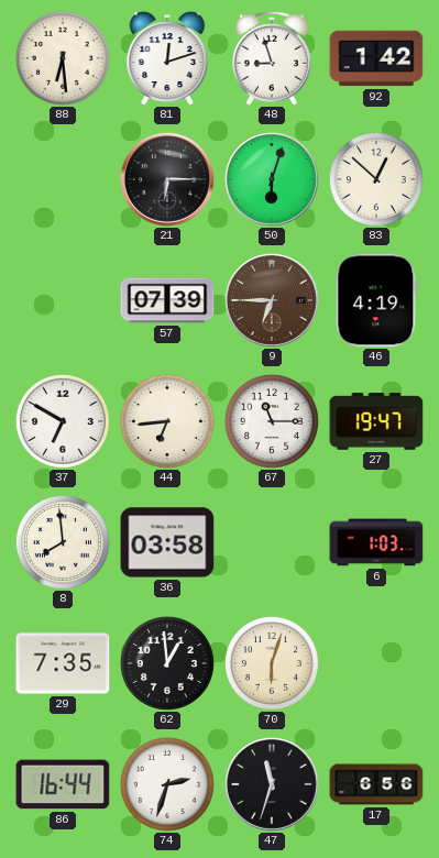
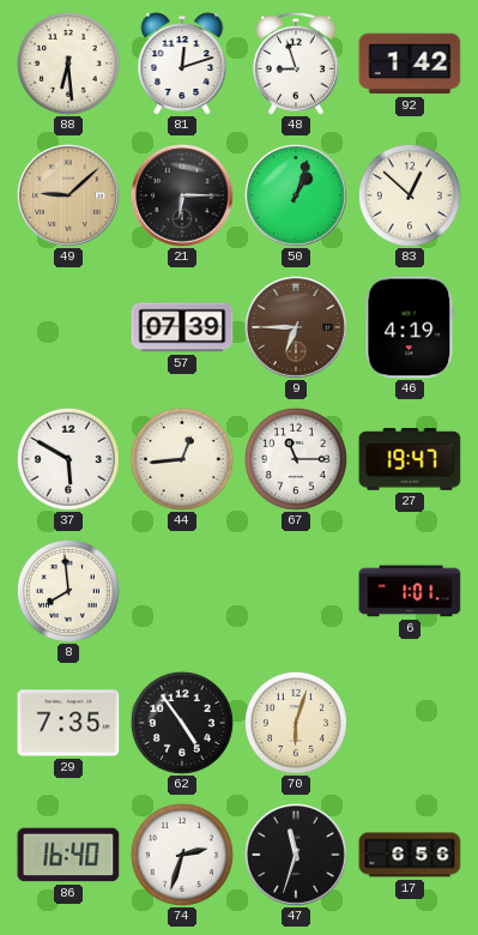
49: none -> 9:08 (69, 197)
50: 6:03 -> 1:03 (297, 197)
37: 6:50 -> 5:50 (68, 459)
44: 6:44 -> 12:44 (182, 459)
36: 03:58 -> none (167, 542)
6: 1:03 -> 1:01 (410, 591)
62: 12:59 -> 4:54 (182, 723)
86: 16:44 -> 16:40 (68, 855)
